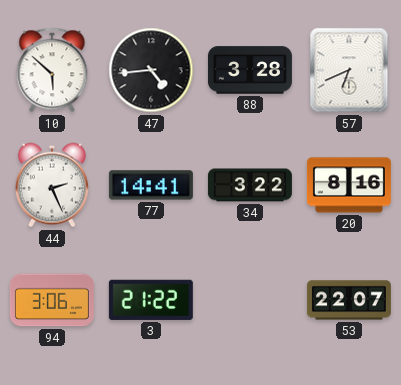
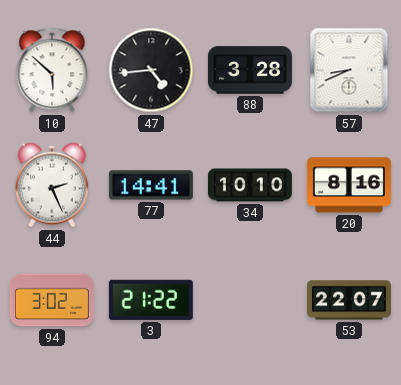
57: 6:41 -> 8:41 (349, 70)
34: 3:22 -> 10:10 (250, 185)
94: 3:06 -> 3:02 (52, 300)
